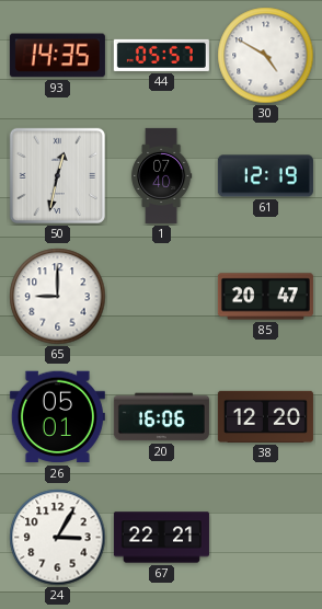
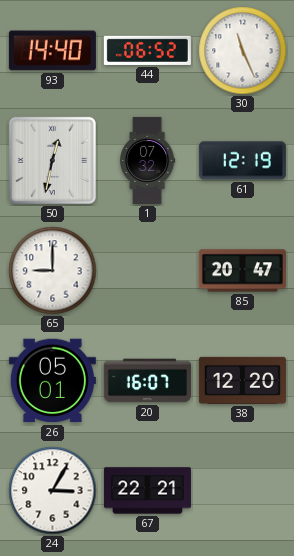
93: 14:35 -> 14:40 (52, 51)
44: 05:57 -> 06:52 (147, 50)
30: 4:50 -> 11:26 (243, 51)
1: 07:40 -> 07:32 (148, 160)
20: 16:06 -> 16:07 (147, 381)
